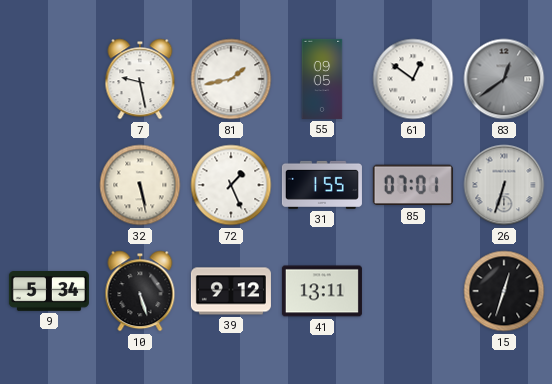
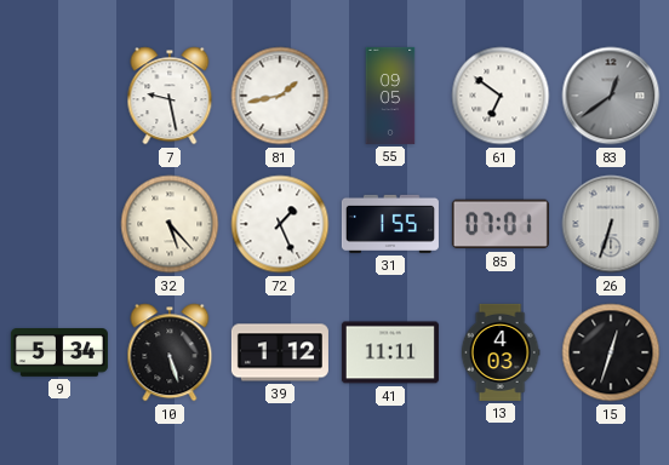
61: 12:51 -> 6:51 (501, 96)
32: 5:28 -> 5:23 (170, 224)
39: 9:12 -> 1:12 (280, 352)
41: 13:11 -> 11:11 (390, 352)
13: none -> 4:03 (501, 352)
